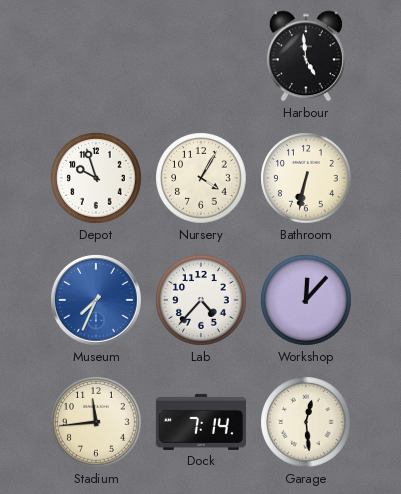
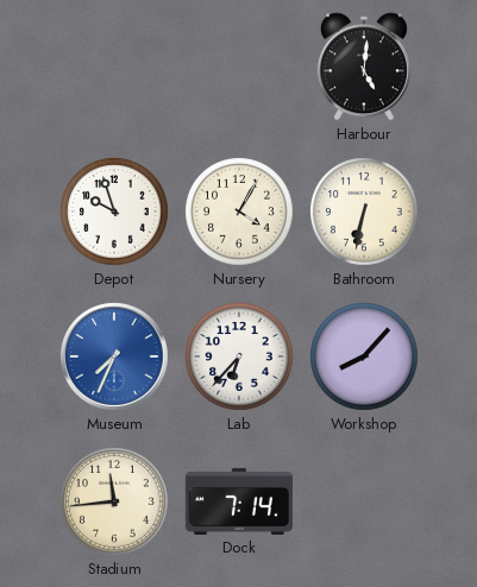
Harbour: 4:59 -> 5:01 (364, 67)
Lab: 4:37 -> 6:37 (239, 356)
Workshop: 12:07 -> 8:07 (364, 356)
Garage: 12:29 -> none (306, 422)
